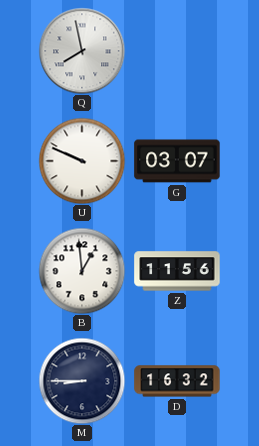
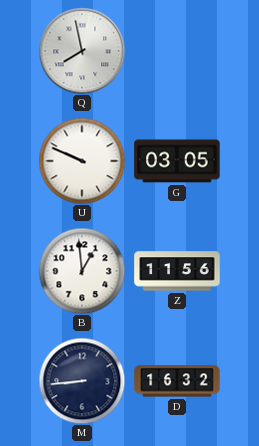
G: 03:07 -> 03:05 (177, 161)
M: 8:45 -> 8:44 (82, 381)
